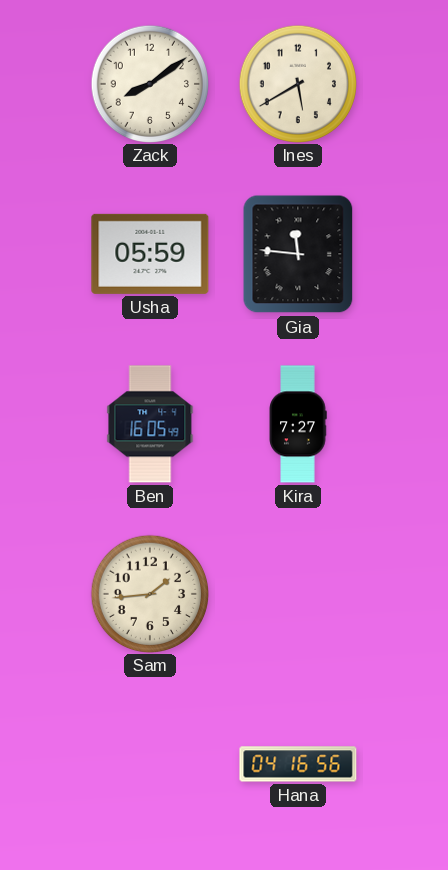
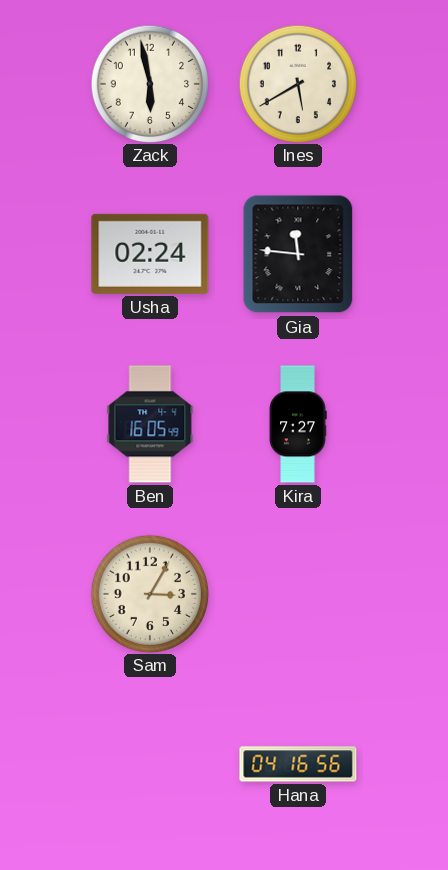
Zack: 8:09 -> 5:58 (149, 83)
Usha: 05:59 -> 02:24 (150, 254)
Sam: 1:44 -> 3:05 (149, 593)
